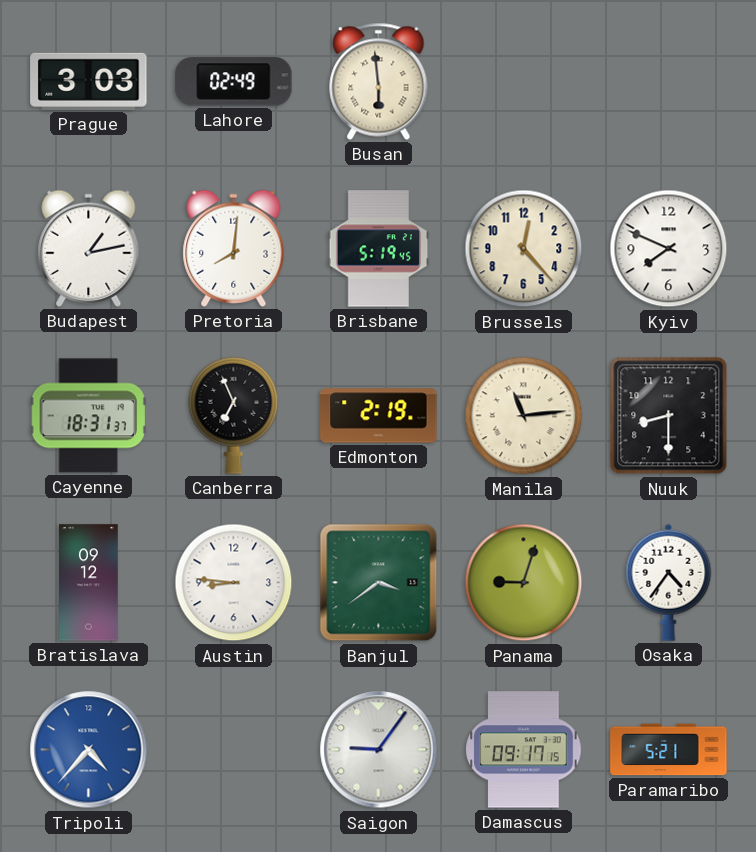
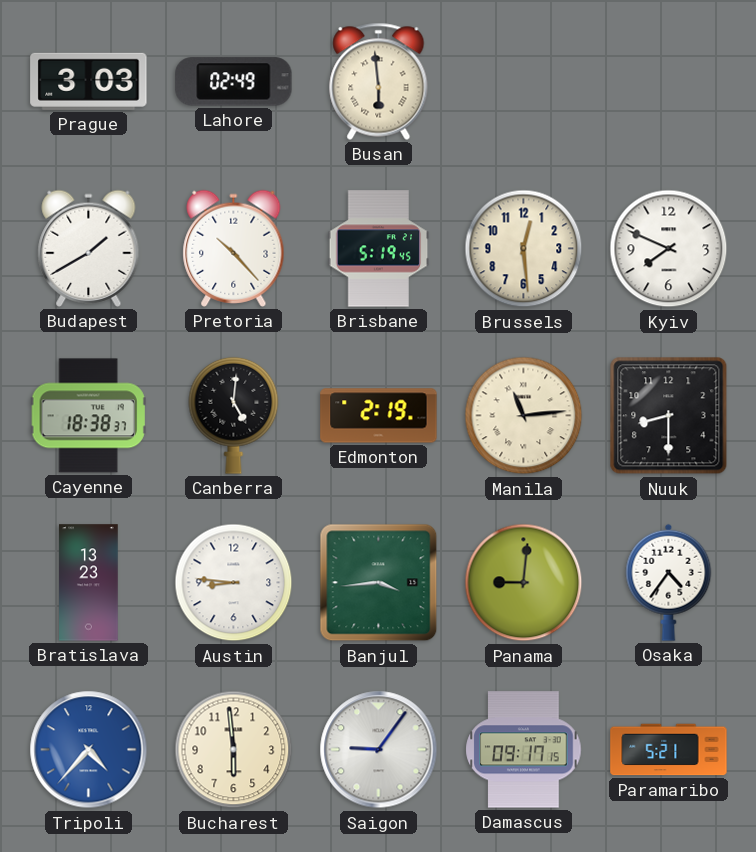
Budapest: 1:13 -> 1:40 (89, 248)
Pretoria: 8:01 -> 10:23 (234, 248)
Brussels: 12:23 -> 12:29 (524, 249)
Cayenne: 18:31 -> 18:38 (88, 416)
Canberra: 6:56 -> 5:01 (234, 415)
Bratislava: 09:12 -> 13:23 (89, 583)
Banjul: 3:39 -> 3:44 (379, 583)
Panama: 9:03 -> 9:01 (524, 583)
Bucharest: none -> 5:59 (234, 750)
